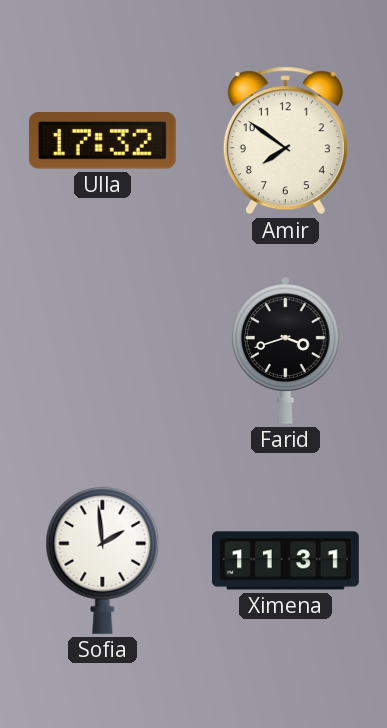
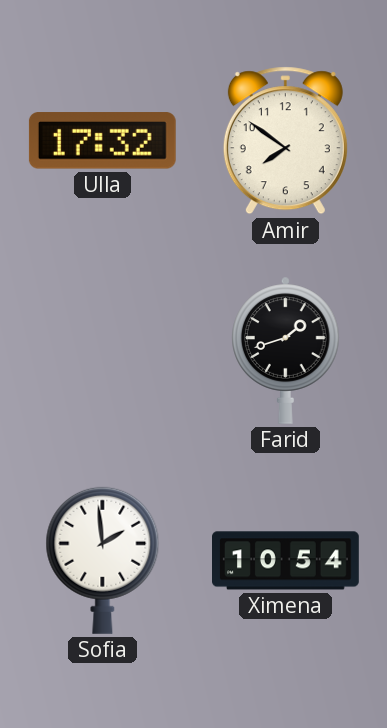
Farid: 3:42 -> 1:42 (286, 350)
Ximena: 11:31 -> 10:54 (286, 561)
